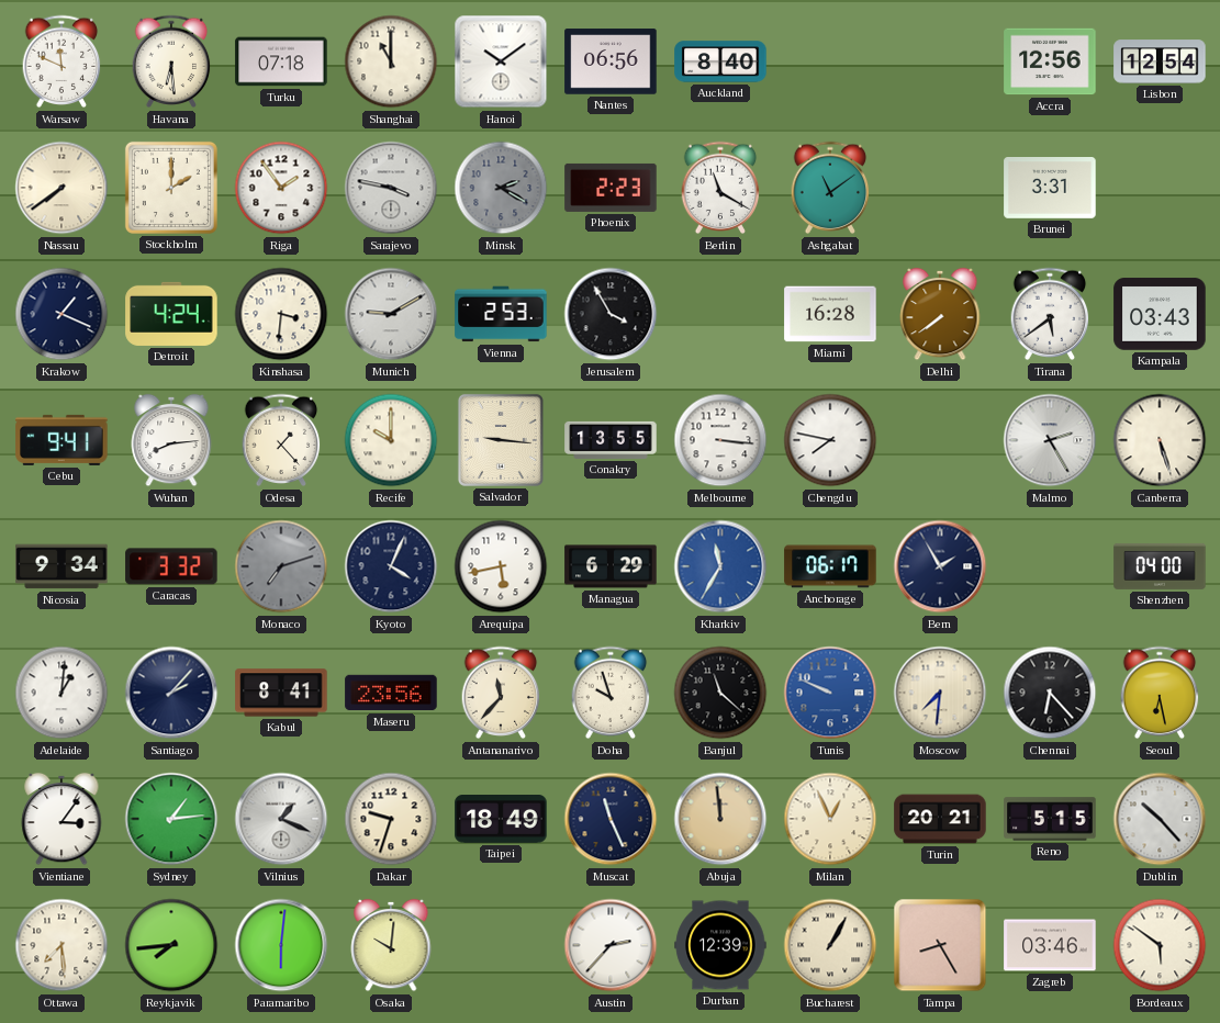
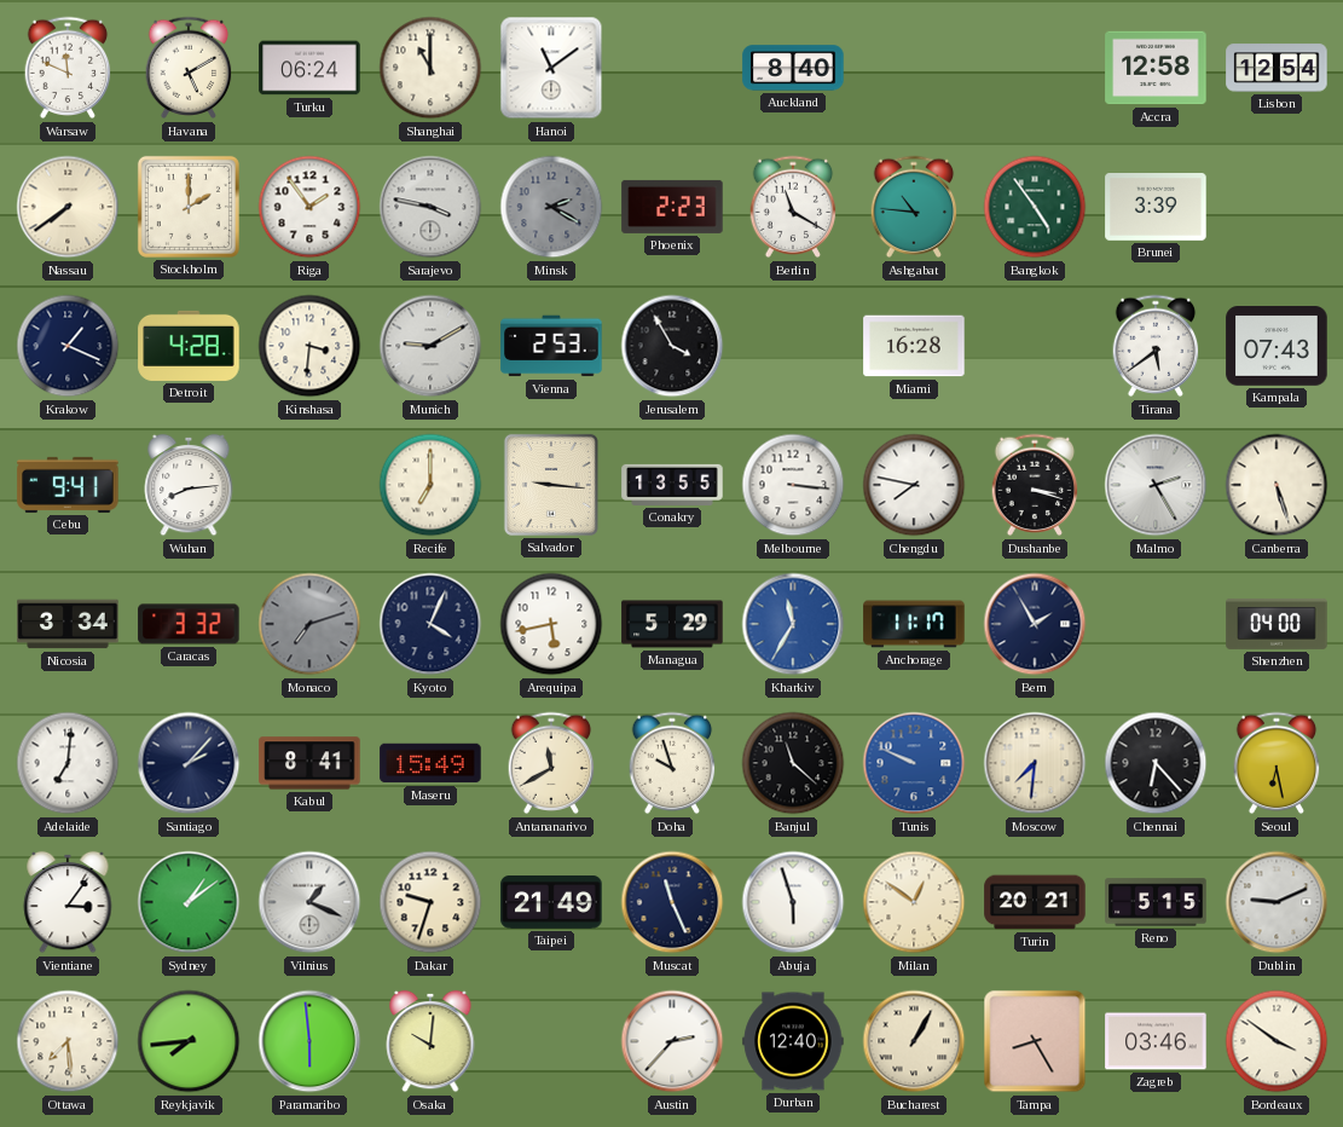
Havana: 6:29 -> 5:10 (189, 68)
Turku: 07:18 -> 06:24 (309, 68)
Hanoi: 10:09 -> 11:09 (551, 68)
Nantes: 06:56 -> none (611, 61)
Accra: 12:56 -> 12:58 (1156, 68)
Ashgabat: 11:09 -> 10:46 (914, 207)
Bangkok: none -> 4:54 (1035, 207)
Brunei: 3:31 -> 3:39 (1156, 208)
Detroit: 4:24 -> 4:28 (189, 346)
Delhi: 7:39 -> none (940, 314)
Kampala: 03:43 -> 07:43 (1277, 346)
Odesa: 1:23 -> none (281, 440)
Recife: 10:00 -> 7:00 (430, 485)
Dushanbe: none -> 3:18 (1035, 485)
Nicosia: 9:34 -> 3:34 (68, 624)
Managua: 6:29 -> 5:29 (672, 624)
Anchorage: 06:17 -> 11:17 (914, 624)
Adelaide: 1:01 -> 7:01 (68, 763)
Maseru: 23:56 -> 15:49 (430, 763)
Antananarivo: 11:37 -> 11:40 (551, 763)
Sydney: 1:14 -> 1:09 (189, 902)
Taipei: 18:49 -> 21:49 (551, 902)
Abuja: 11:59 -> 5:57 (793, 902)
Abuja dial: champagne -> white (793, 902)
Milan: 12:56 -> 12:51 (914, 902)
Dublin: 10:23 -> 9:11 (1277, 902)
Paramaribo: 6:01 -> 5:59 (309, 1041)
Durban: 12:39 -> 12:40 (793, 1041)
Bordeaux: 5:51 -> 3:51 (1277, 1041)
